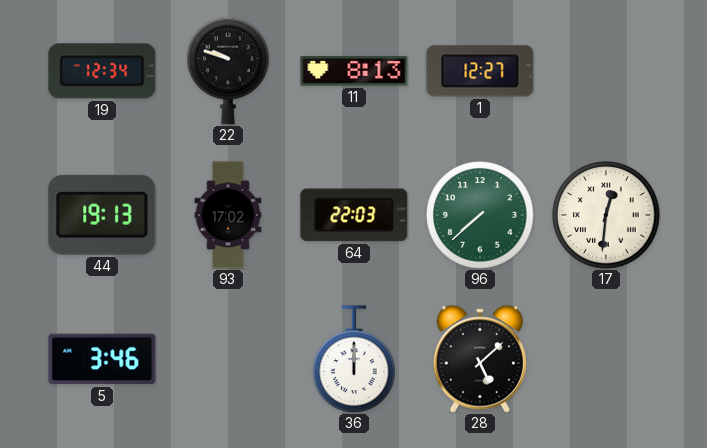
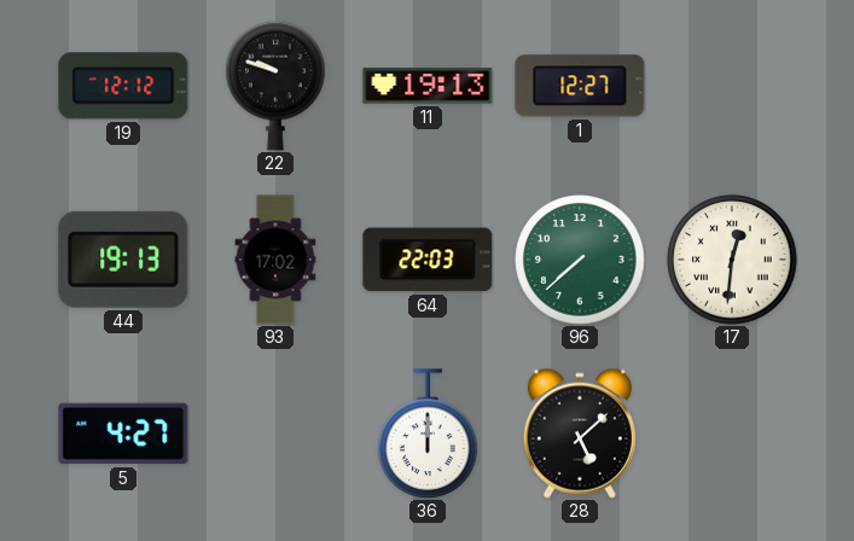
19: 12:34 -> 12:12 (123, 86)
11: 8:13 -> 19:13 (428, 86)
5: 3:46 -> 4:27 (123, 434)
